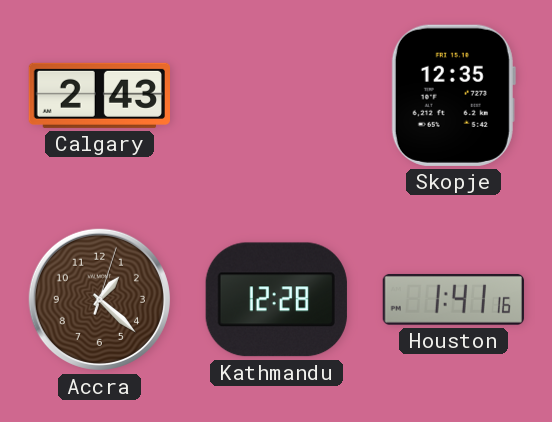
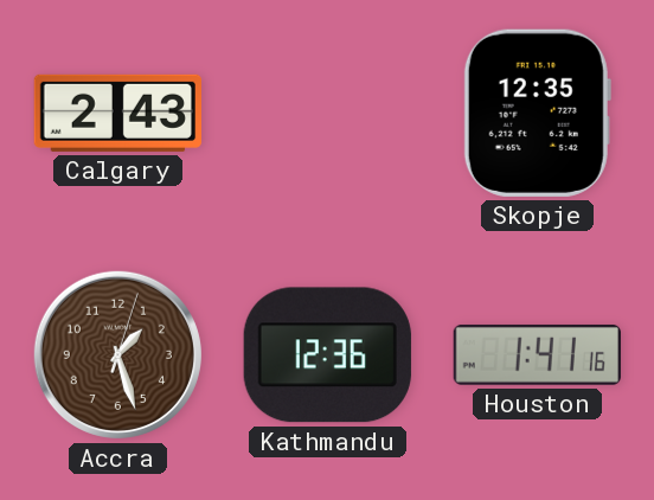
Accra: 1:22 -> 1:27 (117, 354)
Kathmandu: 12:28 -> 12:36 (327, 355)
